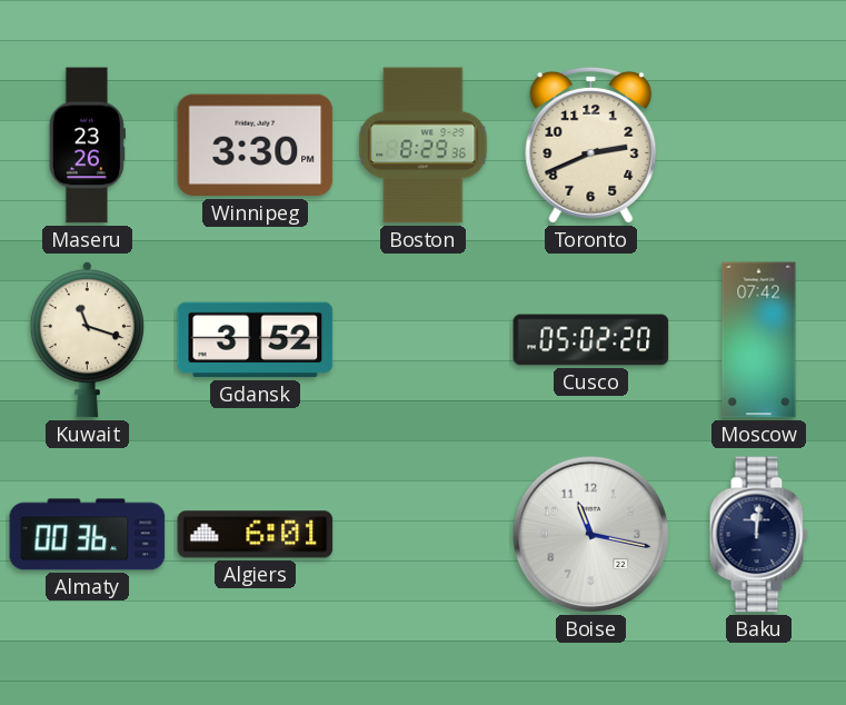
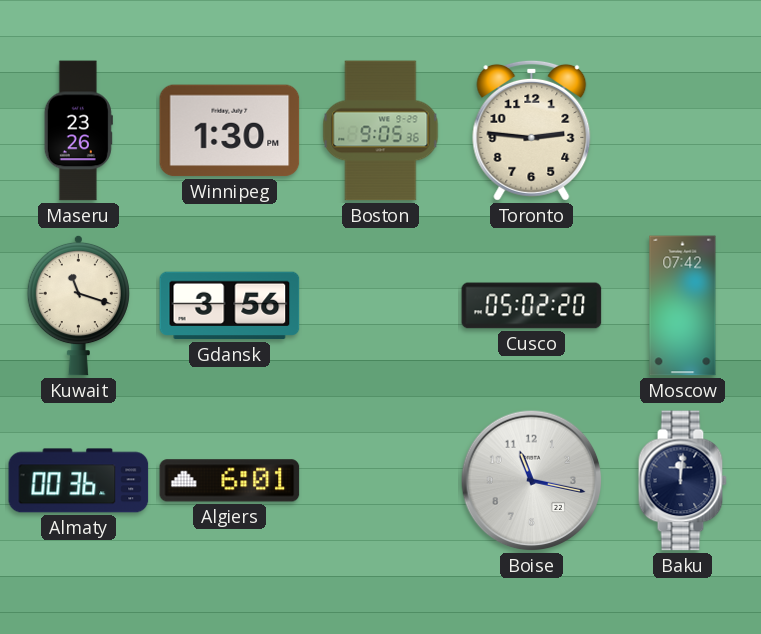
Winnipeg: 3:30 -> 1:30 (230, 131)
Boston: 8:29 -> 9:05 (381, 131)
Toronto: 2:41 -> 2:46 (532, 130)
Gdansk: 3:52 -> 3:56 (230, 306)
